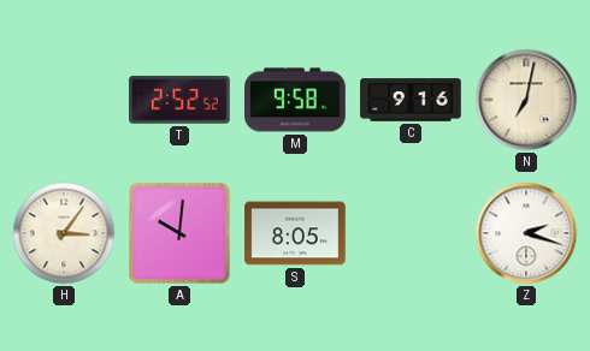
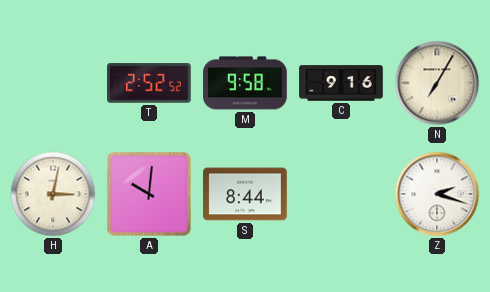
N: 7:02 -> 7:05 (437, 83)
H: 3:06 -> 3:02 (53, 194)
S: 8:05 -> 8:44 (245, 194)
